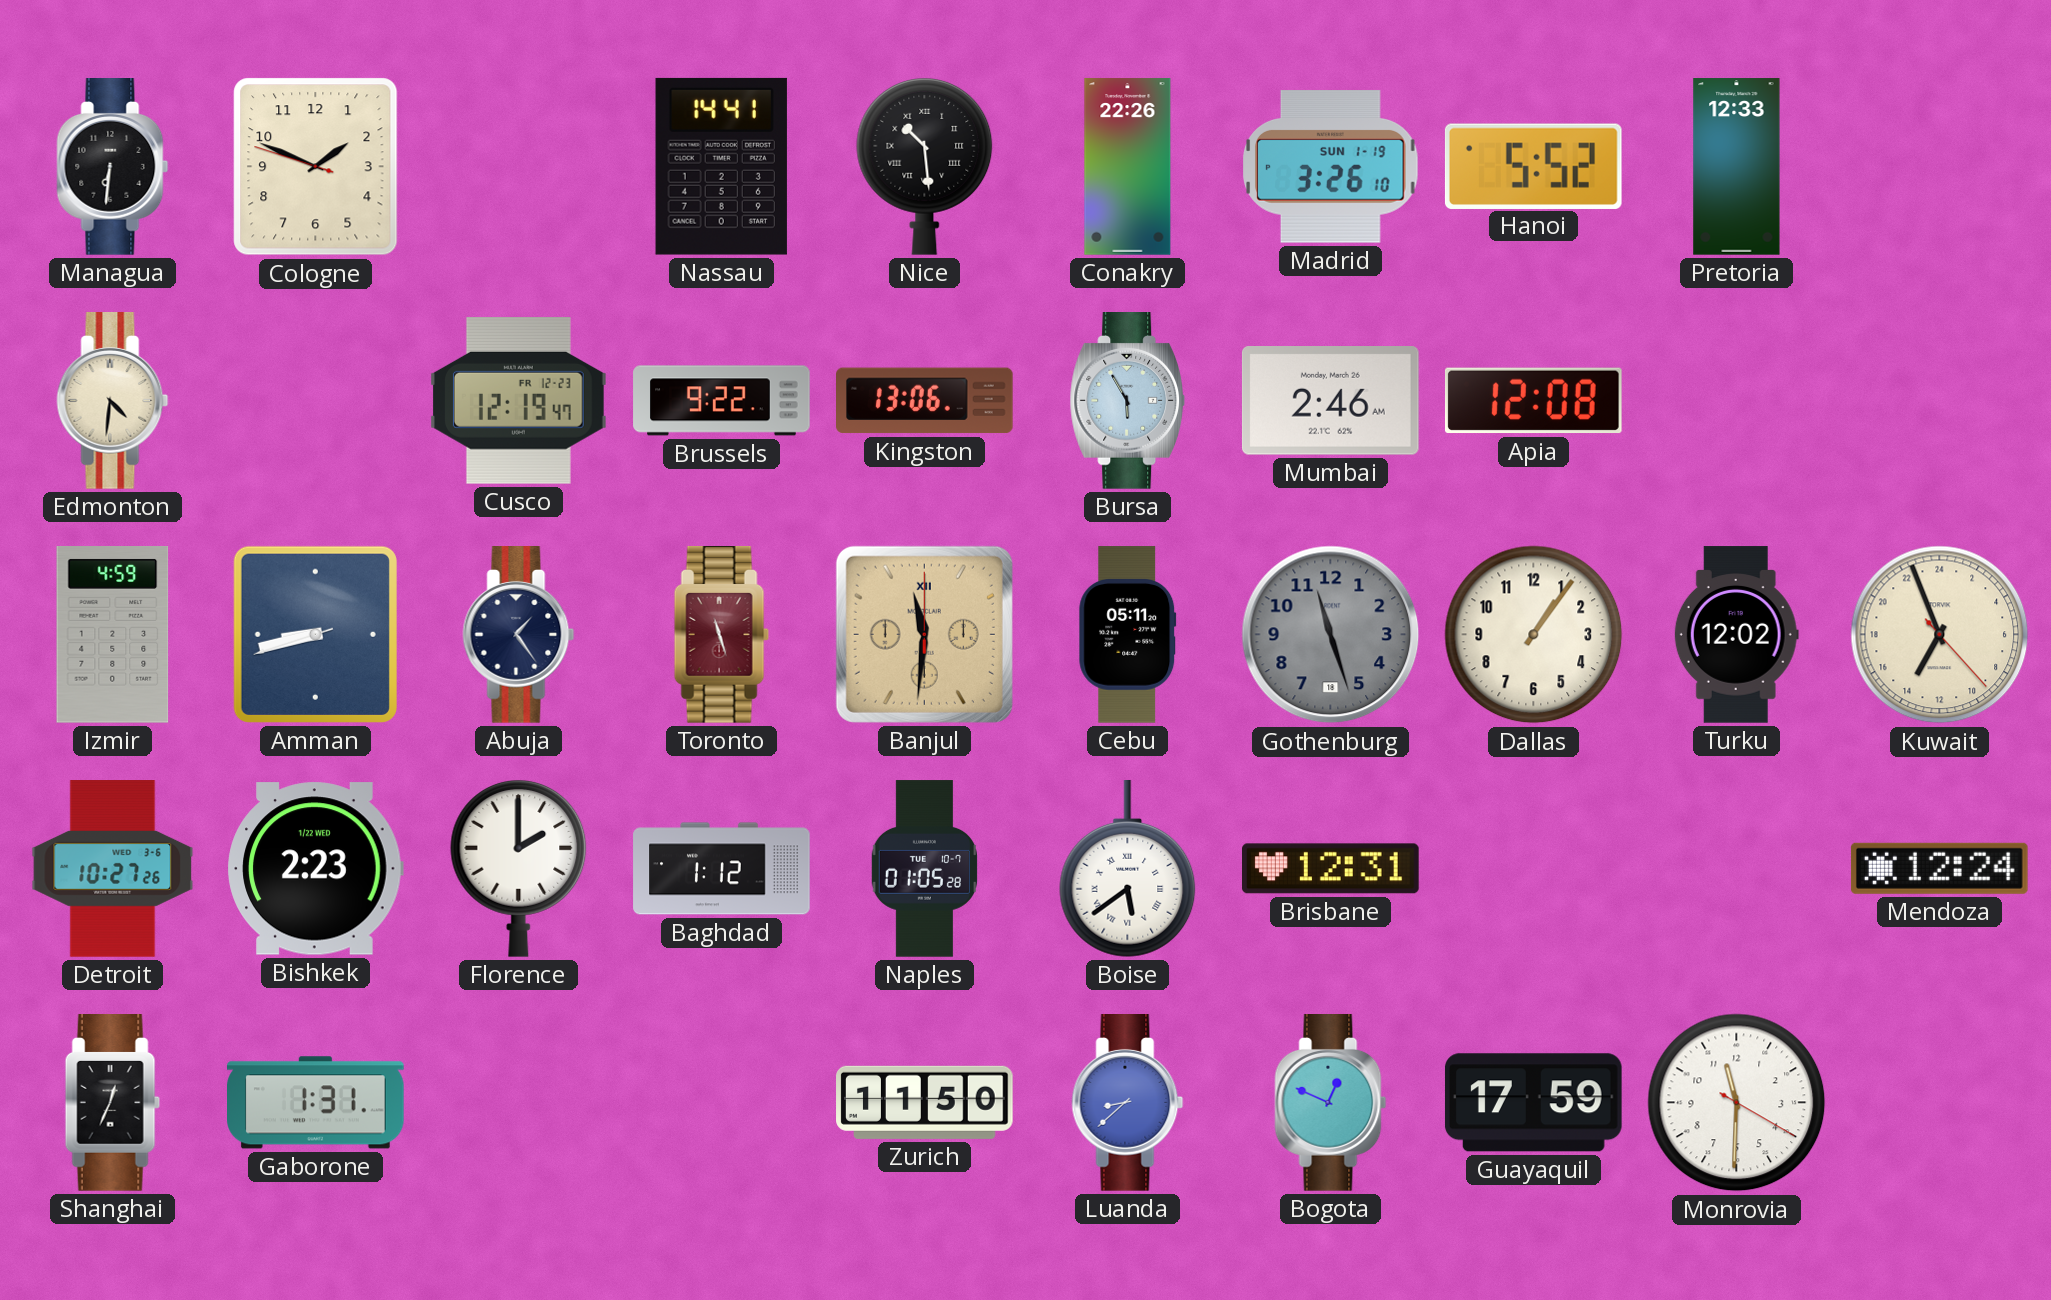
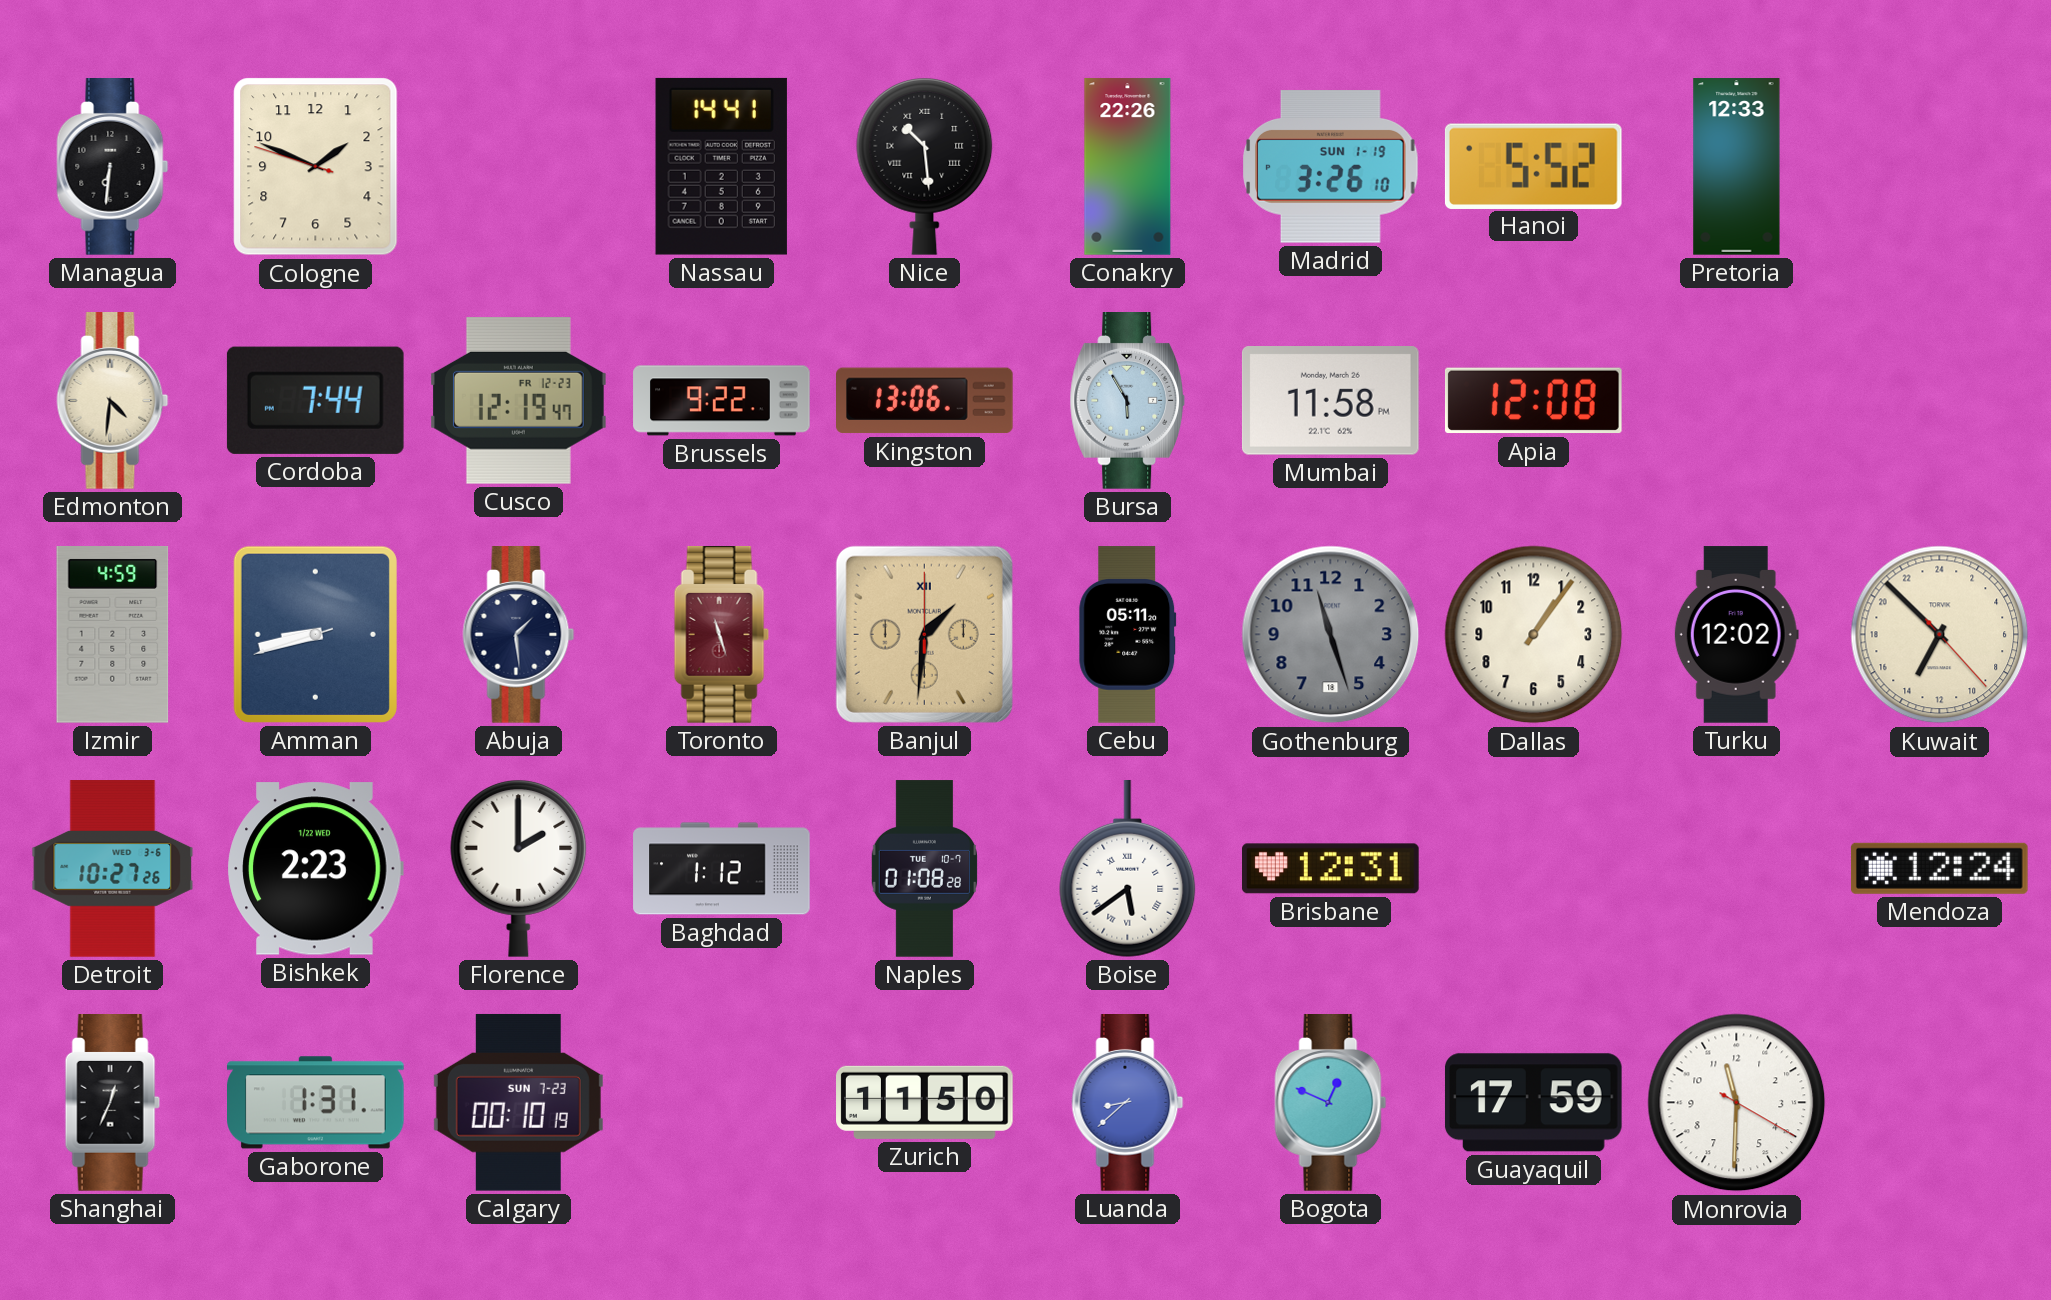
Cordoba: none -> 7:44 (315, 400)
Mumbai: 2:46 -> 11:58 (1330, 401)
Abuja: 1:24 -> 1:29 (519, 635)
Banjul: 11:31 -> 1:31 (924, 634)
Kuwait: 13:56 -> 13:52 (1940, 635)
Naples: 01:05 -> 01:08 (924, 869)
Calgary: none -> 00:10 (518, 1102)
